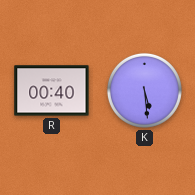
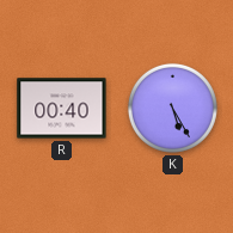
K: 5:29 -> 5:25 (172, 108)
